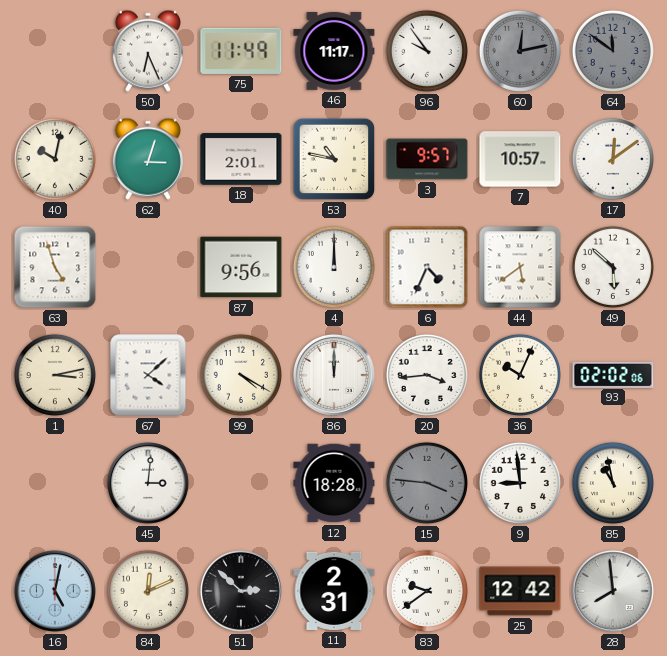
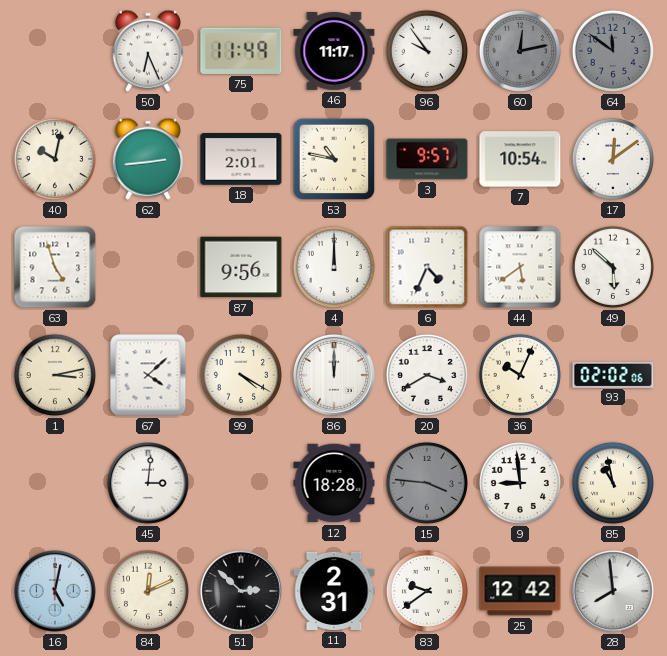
62: 3:03 -> 2:44 (148, 159)
7: 10:57 -> 10:54 (520, 159)
20: 3:44 -> 3:40 (427, 375)
